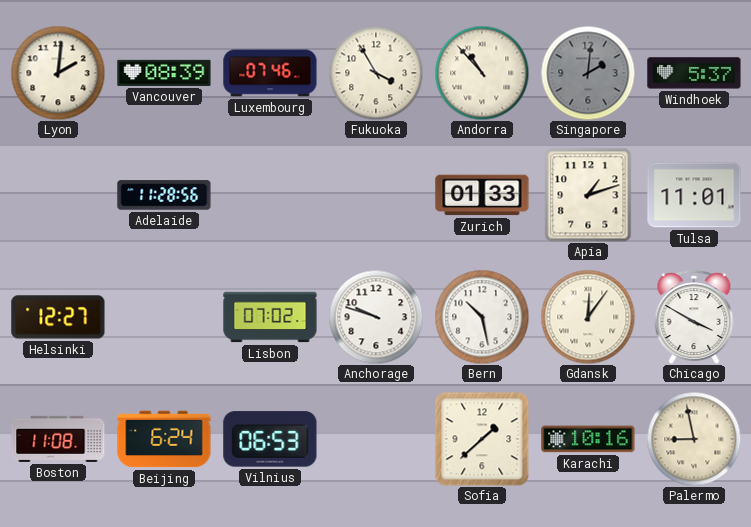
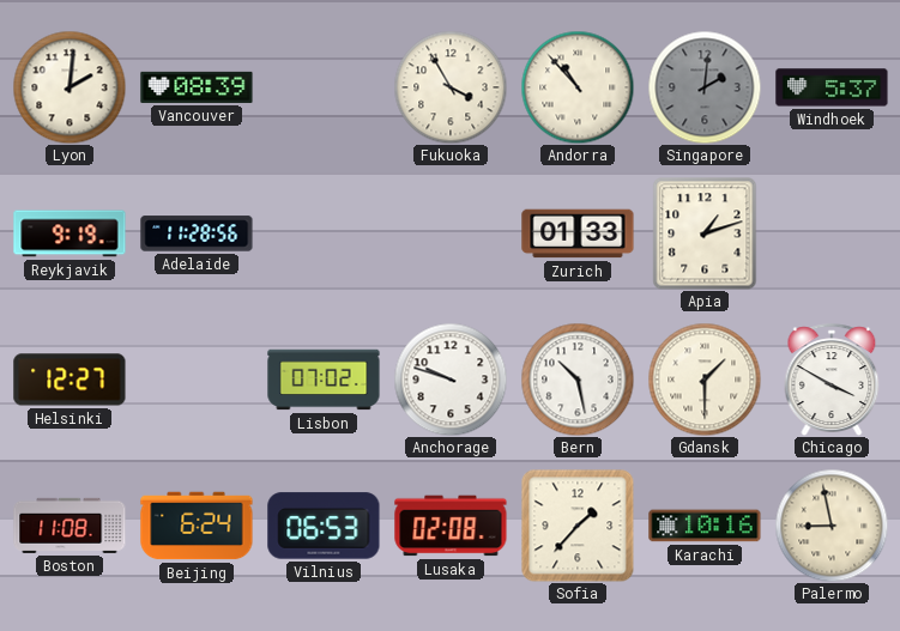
Luxembourg: 07:46 -> none (270, 73)
Reykjavik: none -> 9:19 (70, 233)
Tulsa: 11:01 -> none (694, 195)
Gdansk: 12:06 -> 1:30 (705, 380)
Lusaka: none -> 02:08 (451, 526)
Sofia: 1:38 -> 1:37 (578, 526)
